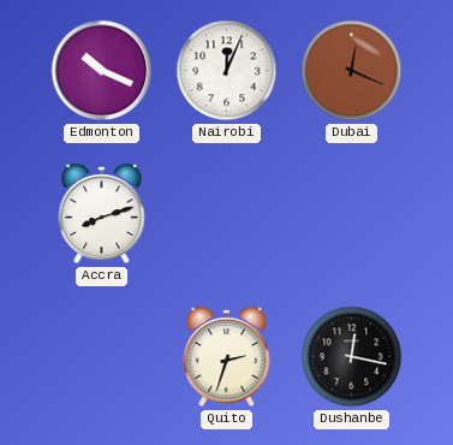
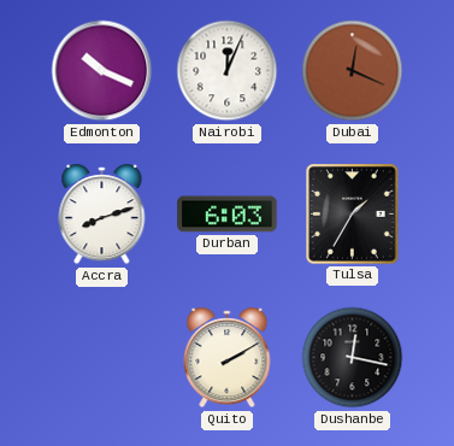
Durban: none -> 6:03 (228, 215)
Tulsa: none -> 1:35 (353, 215)
Quito: 2:33 -> 2:10 (228, 358)
